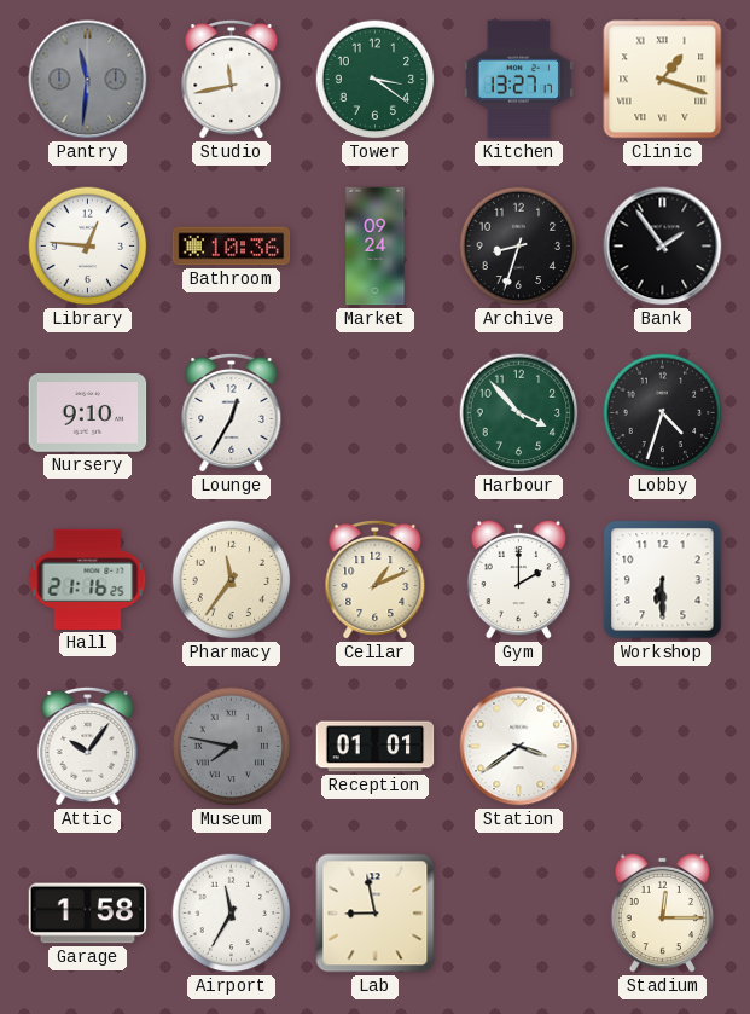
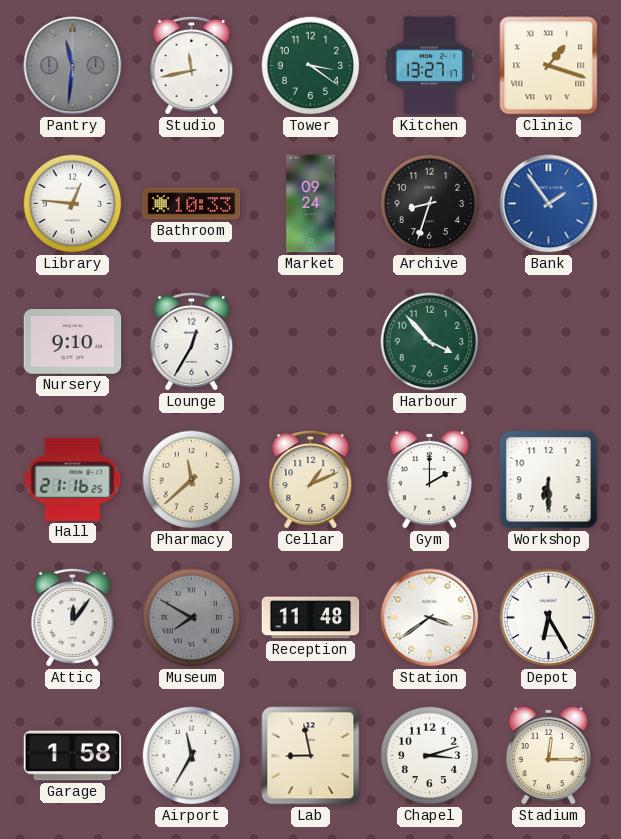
Bathroom: 10:36 -> 10:33 (192, 204)
Bank dial: black -> blue (549, 204)
Lobby: 4:33 -> none (663, 413)
Pharmacy: 11:36 -> 11:38 (192, 480)
Attic: 10:06 -> 12:06 (73, 617)
Museum: 7:47 -> 7:50 (192, 618)
Reception: 01:01 -> 11:48 (311, 618)
Depot: none -> 6:25 (549, 618)
Chapel: none -> 3:12 (430, 756)
